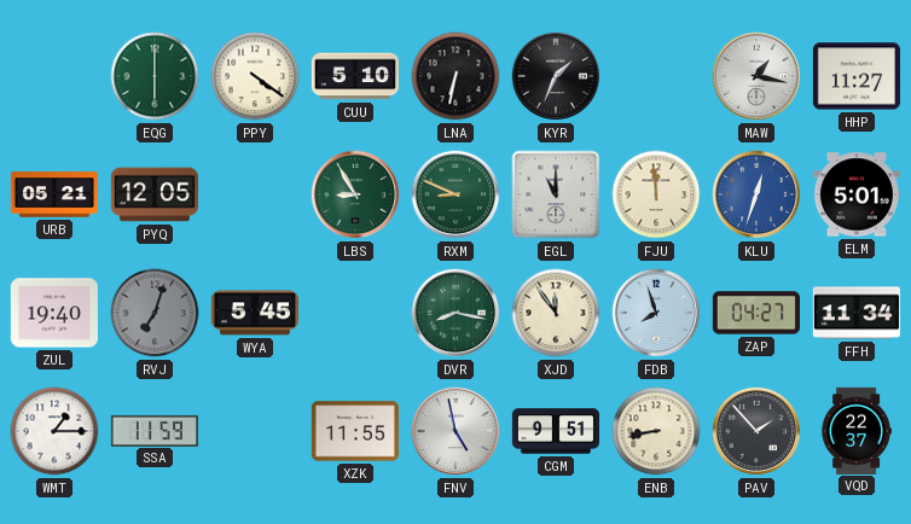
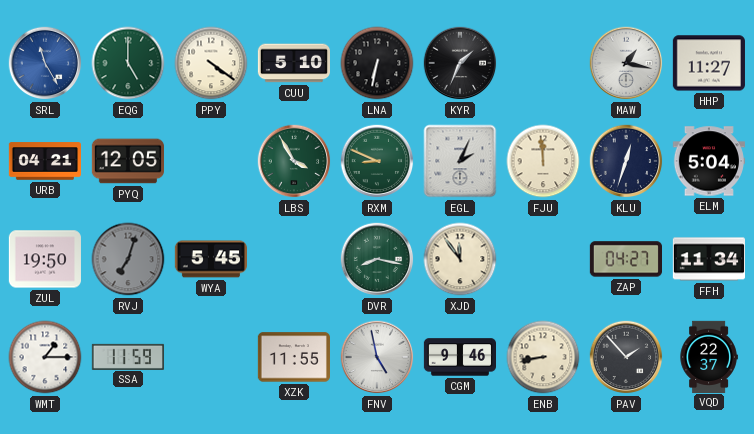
SRL: none -> 11:25 (45, 63)
EQG: 6:00 -> 5:00 (128, 63)
URB: 05:21 -> 04:21 (44, 161)
LBS: 8:55 -> 3:55 (294, 161)
EGL: 11:00 -> 2:04 (460, 161)
KLU dial: blue -> navy (626, 161)
ELM: 5:01 -> 5:04 (708, 161)
ZUL: 19:40 -> 19:50 (45, 259)
FDB: 7:57 -> none (656, 313)
CGM: 9:51 -> 9:46 (459, 357)
